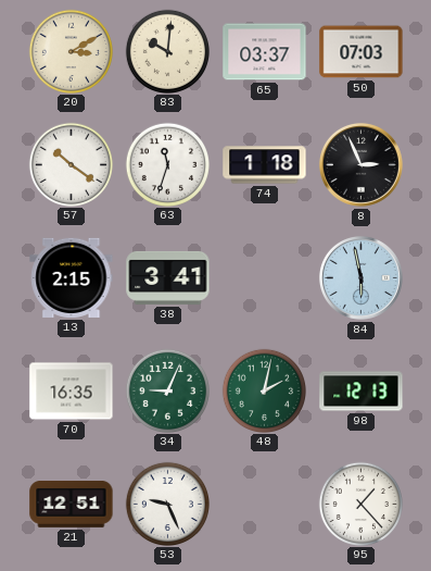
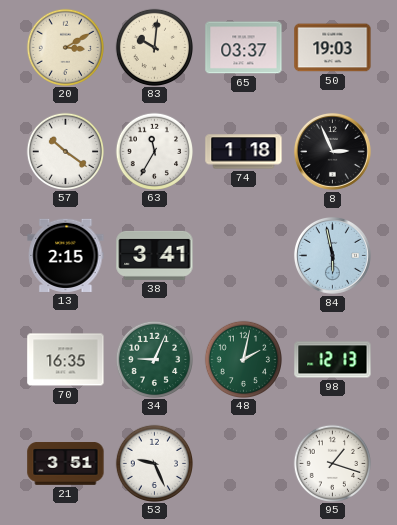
50: 07:03 -> 19:03 (333, 48)
63: 11:33 -> 11:35 (154, 151)
21: 12:51 -> 3:51 (66, 464)
95: 1:23 -> 1:18 (332, 463)
